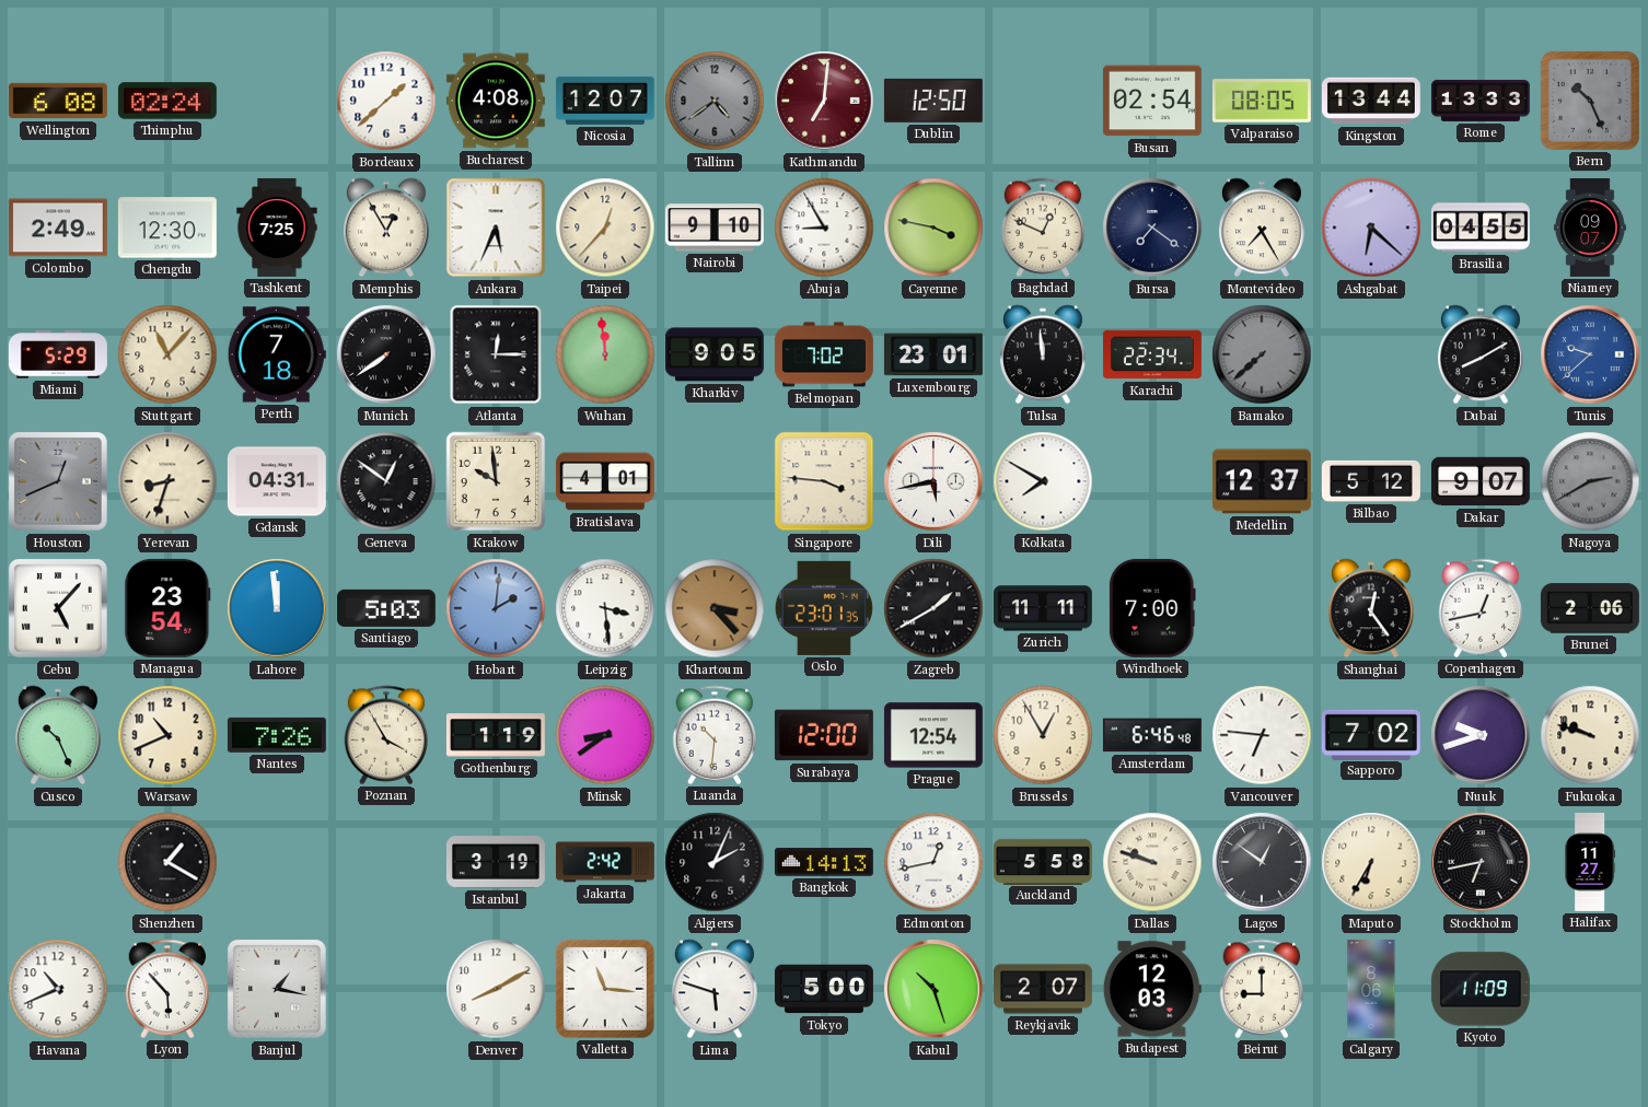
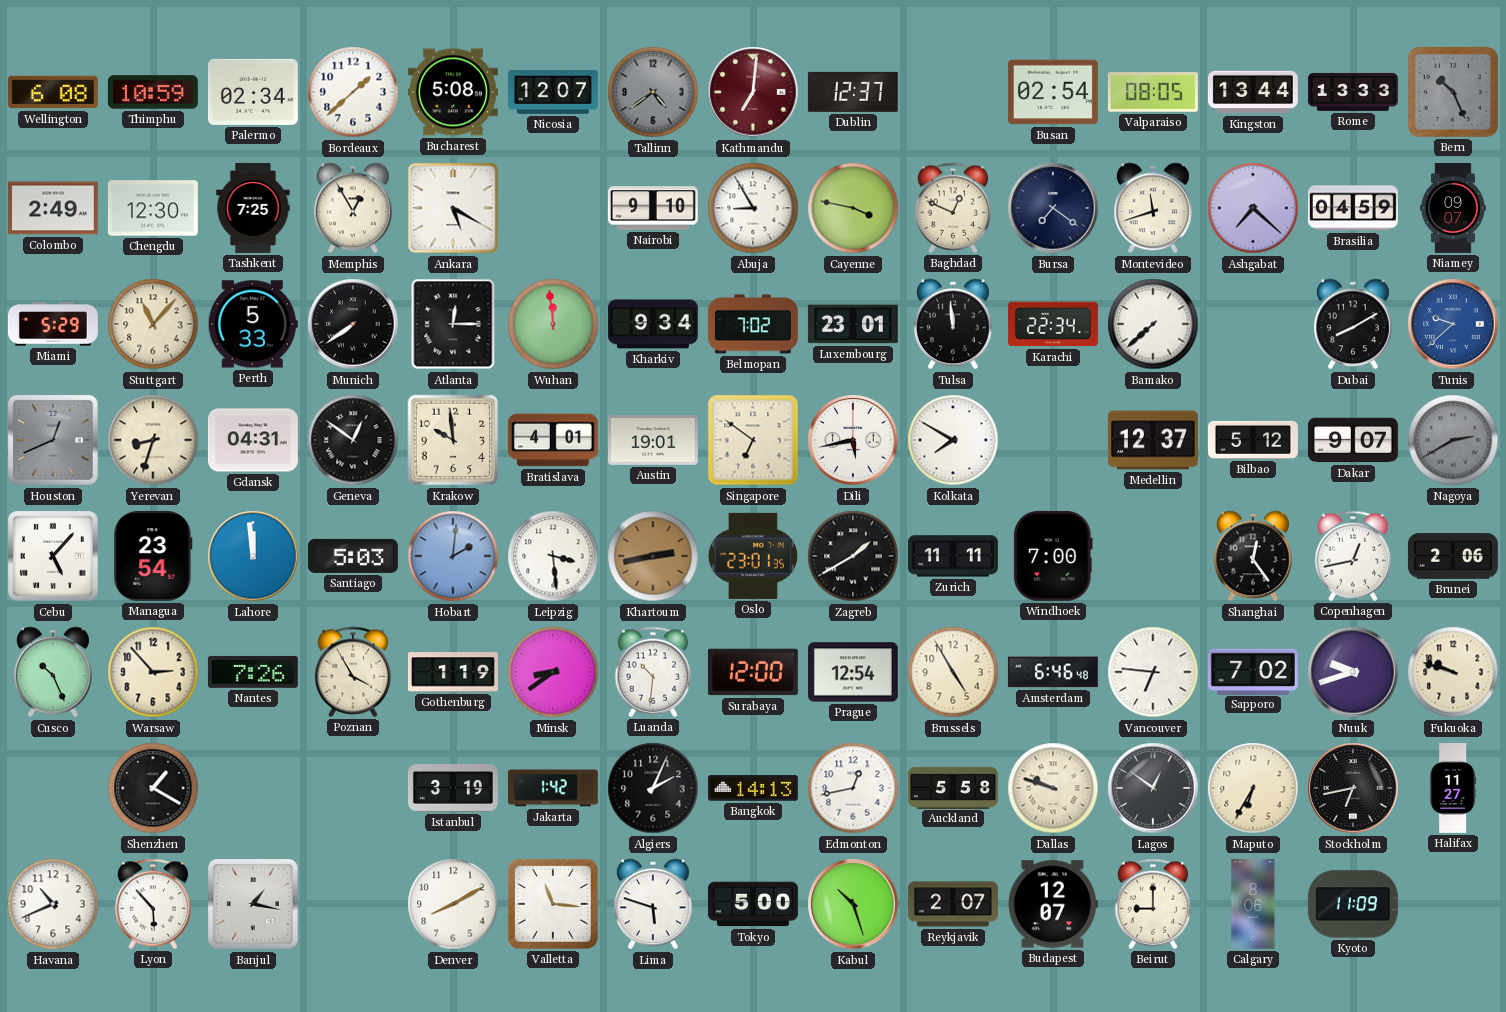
Thimphu: 02:24 -> 10:59 (153, 92)
Palermo: none -> 02:34 (253, 92)
Bucharest: 4:08 -> 5:08 (453, 92)
Dublin: 12:50 -> 12:37 (853, 92)
Ankara: 5:34 -> 5:20 (453, 208)
Taipei: 12:37 -> none (605, 228)
Montevideo: 7:25 -> 11:42 (1153, 208)
Ashgabat: 6:22 -> 7:22 (1253, 208)
Brasilia: 04:55 -> 04:59 (1353, 208)
Perth: 7:18 -> 5:33 (253, 324)
Kharkiv: 9:05 -> 9:34 (653, 324)
Bamako dial: grey -> white (1153, 324)
Austin: none -> 19:01 (653, 440)
Singapore: 3:46 -> 6:51 (753, 440)
Khartoum: 3:23 -> 2:43 (653, 556)
Warsaw: 10:41 -> 2:53 (153, 672)
Brussels: 12:55 -> 4:55 (953, 672)
Jakarta: 2:42 -> 1:42 (553, 788)
Budapest: 12:03 -> 12:07 (1053, 904)
